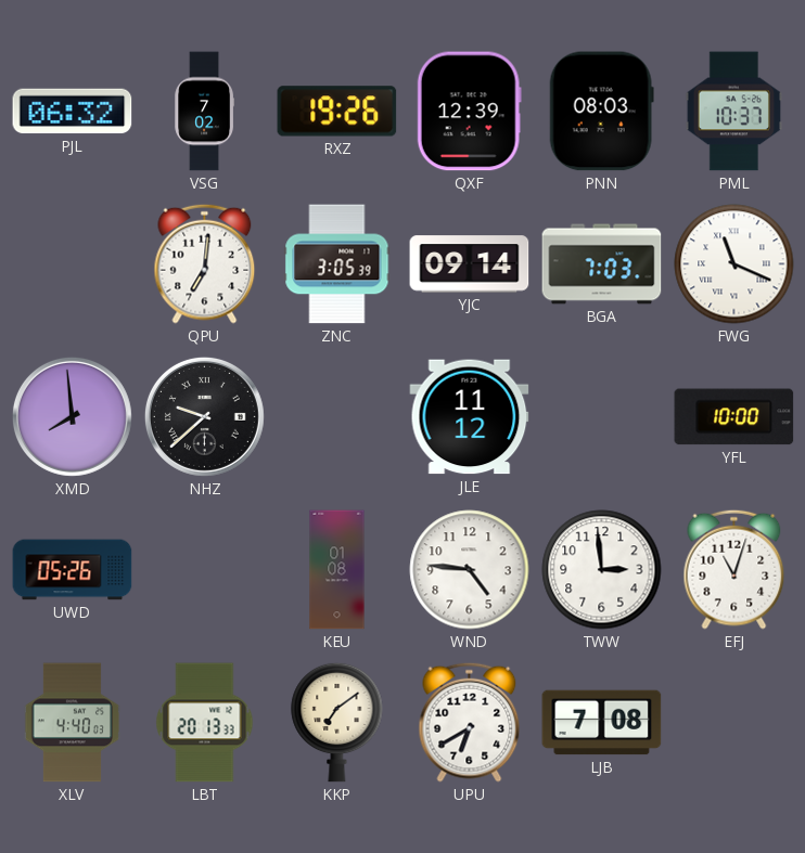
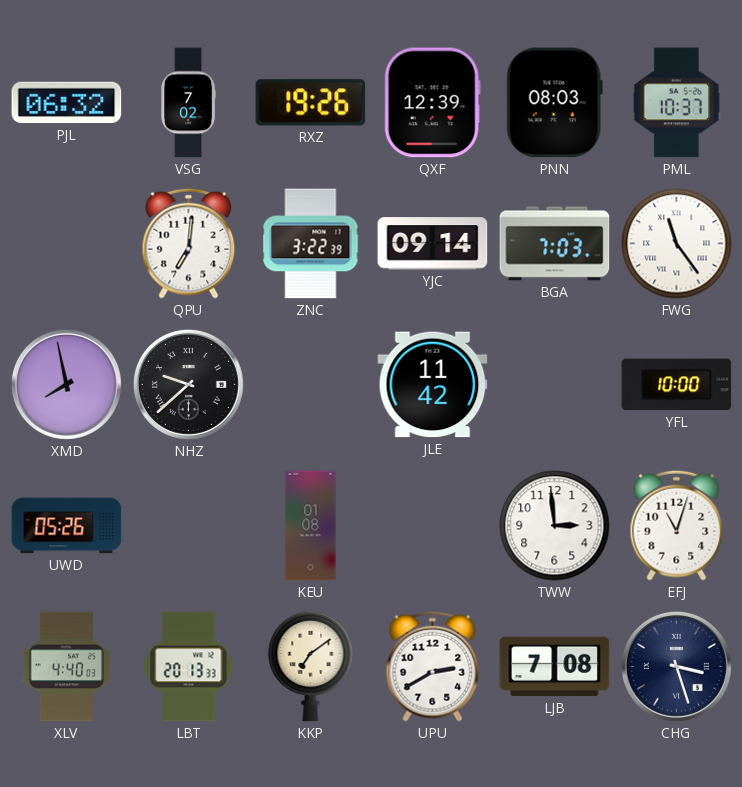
ZNC: 3:05 -> 3:22 (311, 244)
FWG: 11:19 -> 11:24 (677, 244)
XMD: 7:59 -> 7:58 (66, 384)
JLE: 11:12 -> 11:42 (433, 385)
WND: 4:46 -> none (470, 570)
UPU: 6:40 -> 2:40 (433, 666)
CHG: none -> 3:27 (676, 666)
